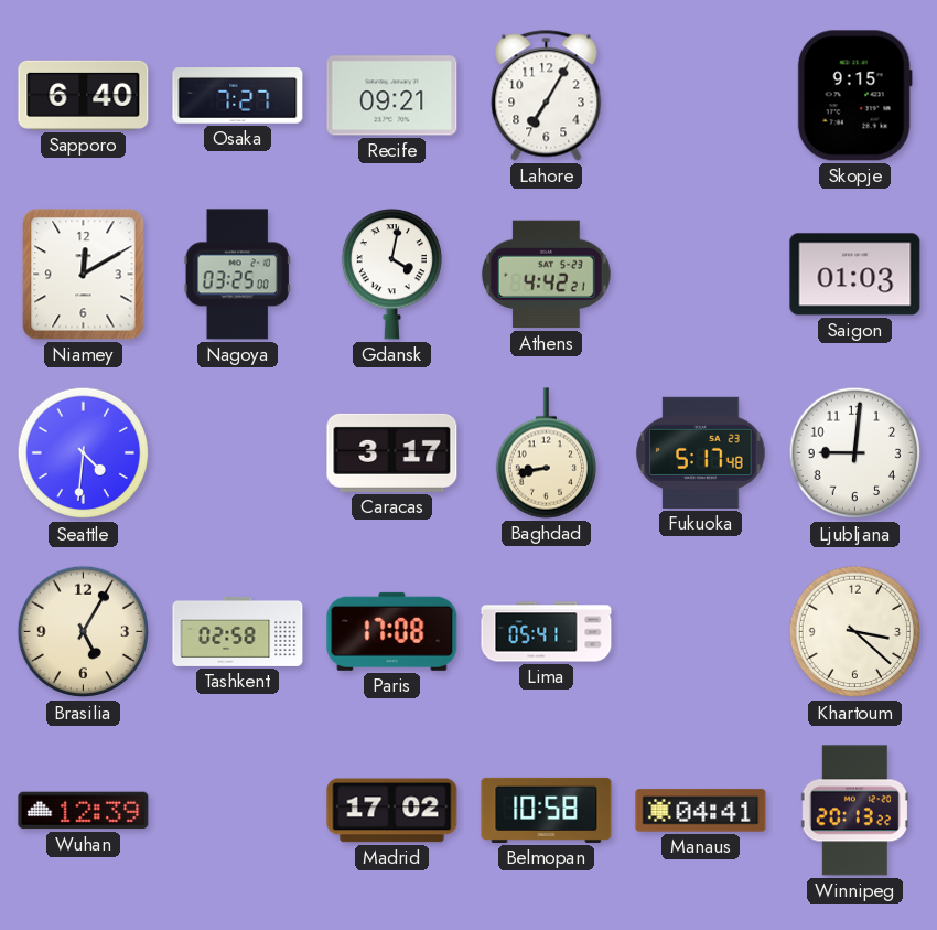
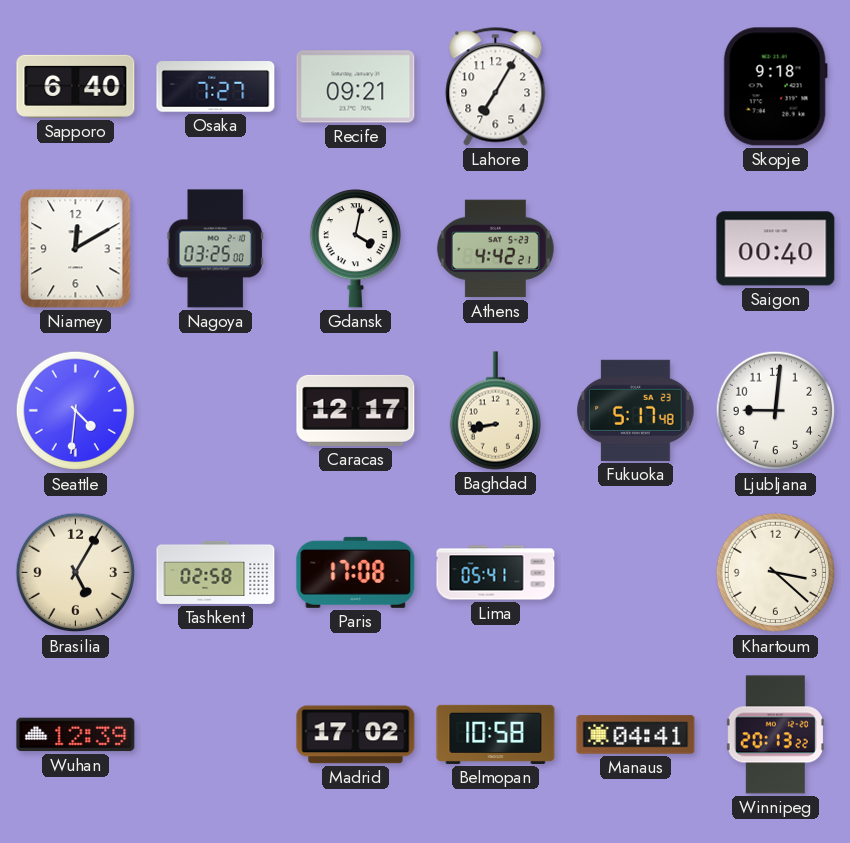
Skopje: 9:15 -> 9:18 (775, 87)
Saigon: 01:03 -> 00:40 (776, 249)
Caracas: 3:17 -> 12:17 (356, 410)
